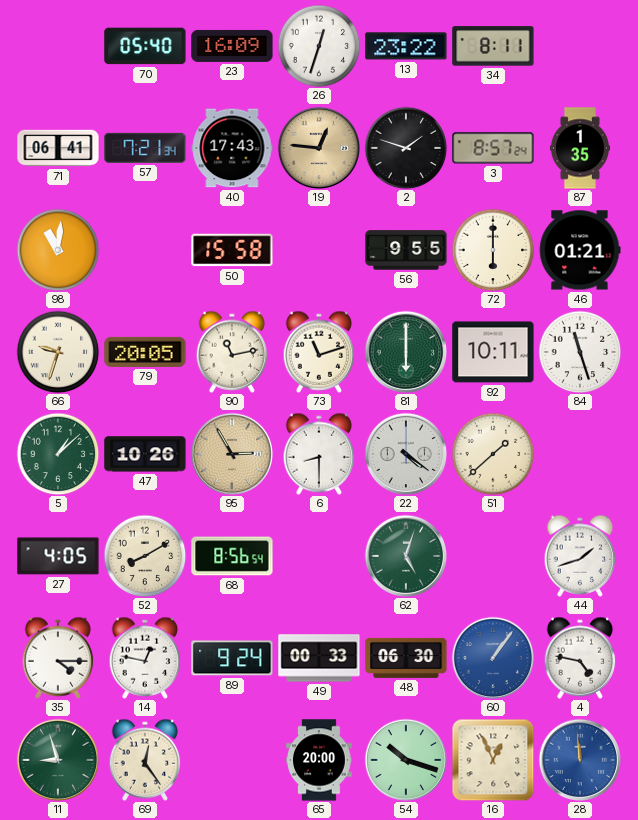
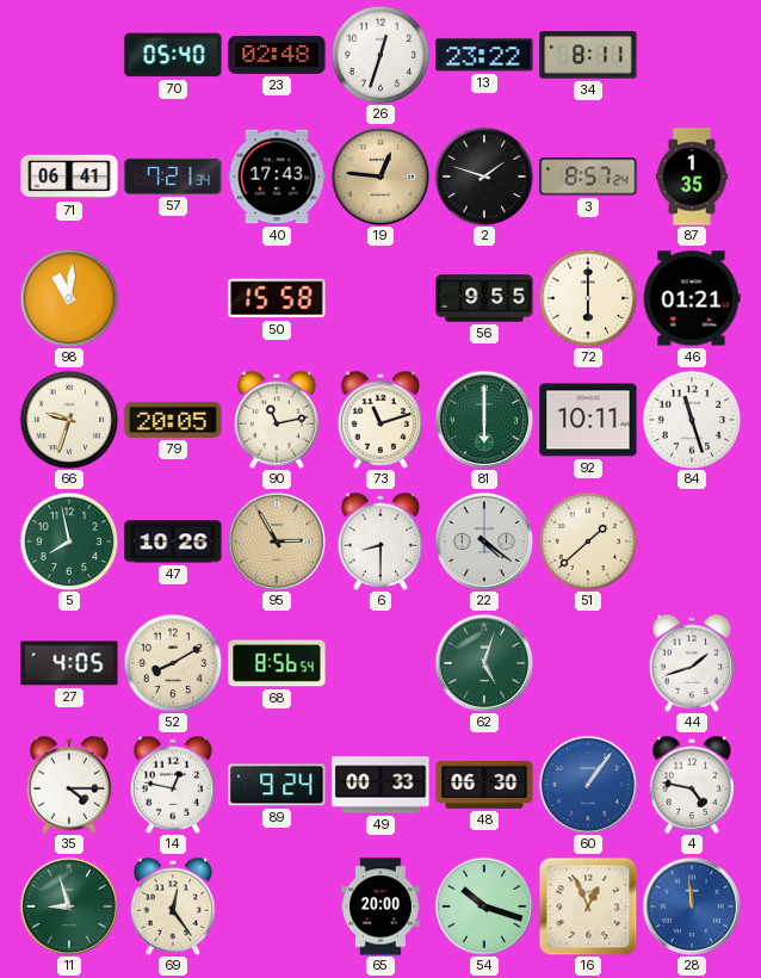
23: 16:09 -> 02:48 (277, 55)
5: 1:08 -> 7:58 (69, 541)
